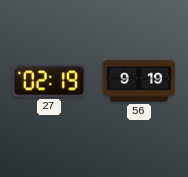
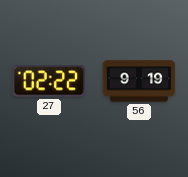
27: 02:19 -> 02:22 (49, 81)
